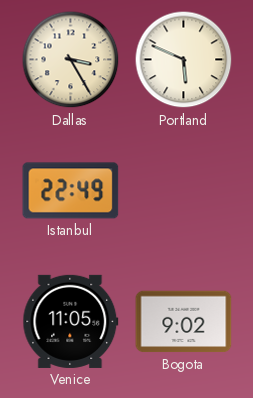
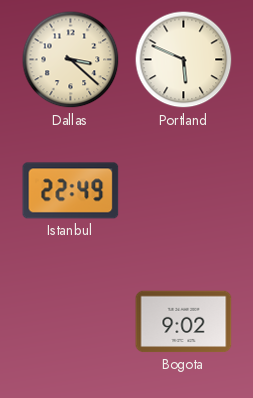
Dallas: 3:25 -> 3:22 (71, 60)
Venice: 11:05 -> none (71, 321)
